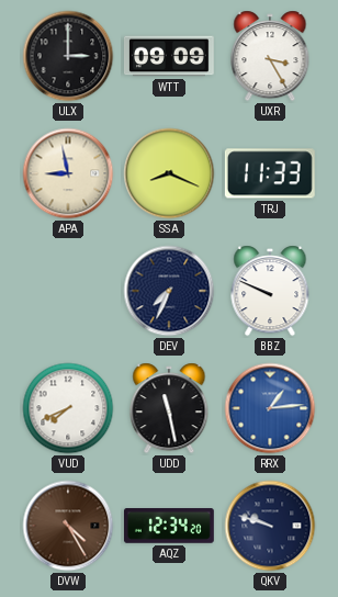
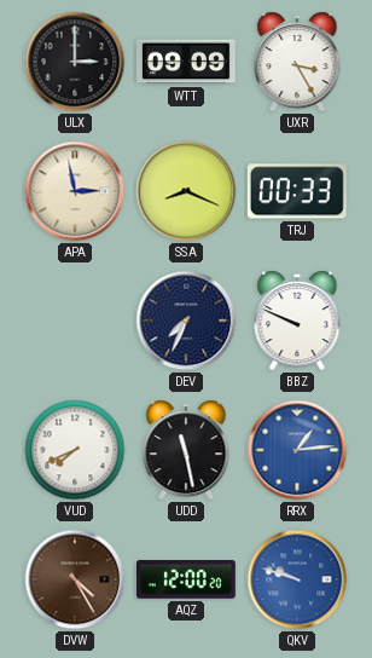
APA: 8:58 -> 2:58 (75, 191)
TRJ: 11:33 -> 00:33 (297, 191)
AQZ: 12:34 -> 12:00 (186, 581)
QKV dial: navy -> blue (297, 579)
